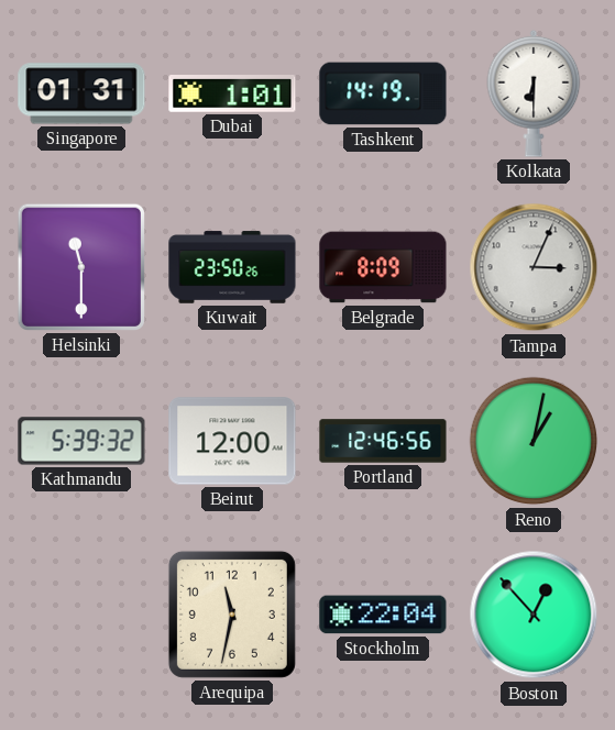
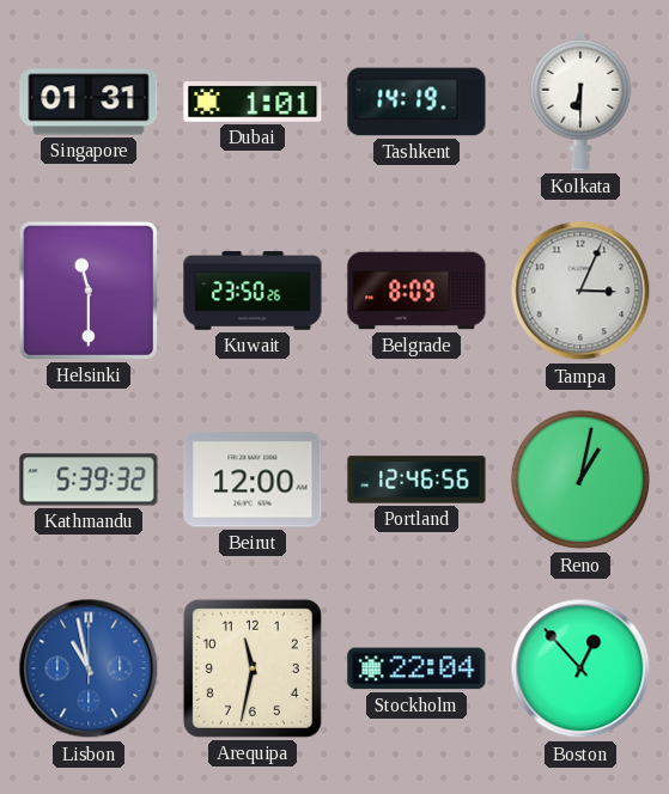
Lisbon: none -> 10:58 (89, 668)
